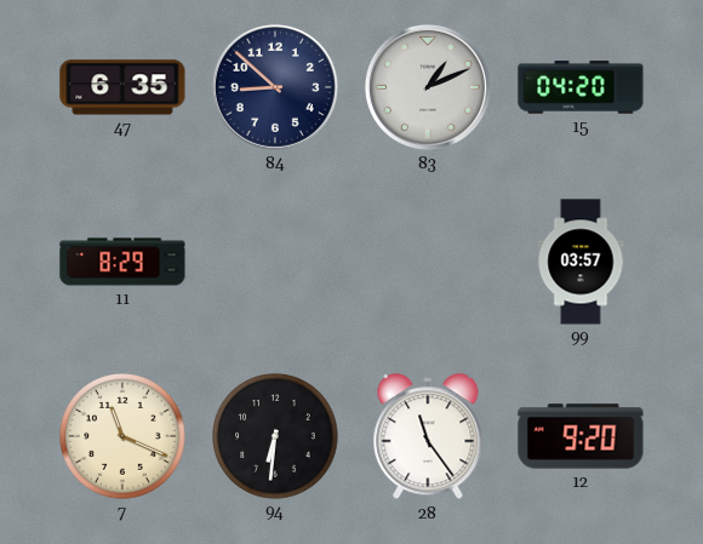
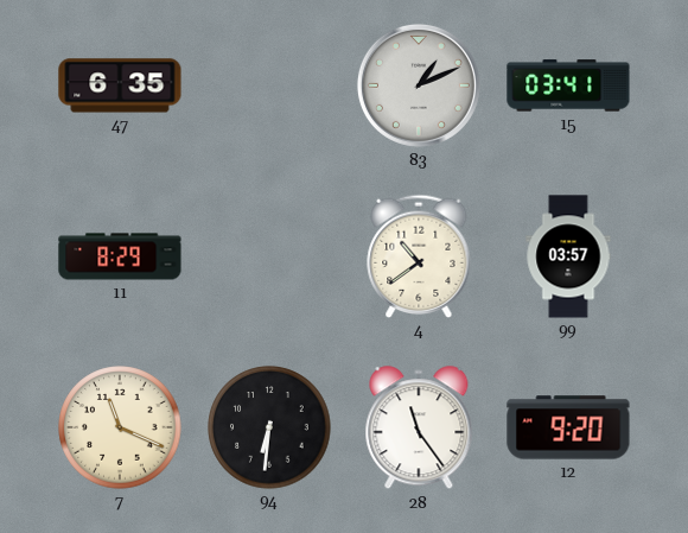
84: 8:52 -> none (275, 87)
15: 04:20 -> 03:41 (568, 85)
4: none -> 10:39 (419, 256)
